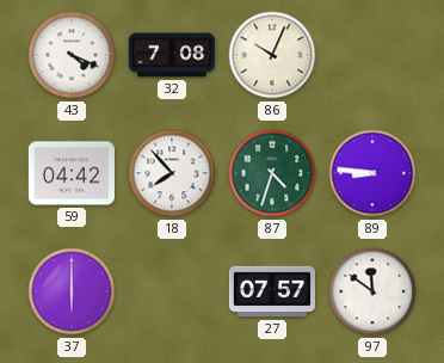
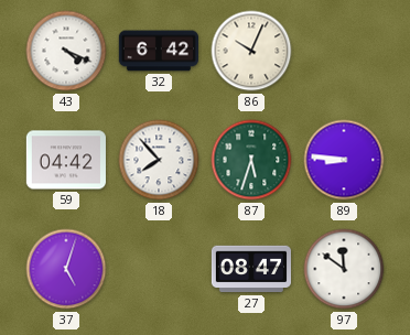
32: 7:08 -> 6:42 (159, 51)
87: 4:33 -> 5:33 (251, 160)
37: 6:00 -> 5:03 (66, 269)
27: 07:57 -> 08:47 (250, 269)
